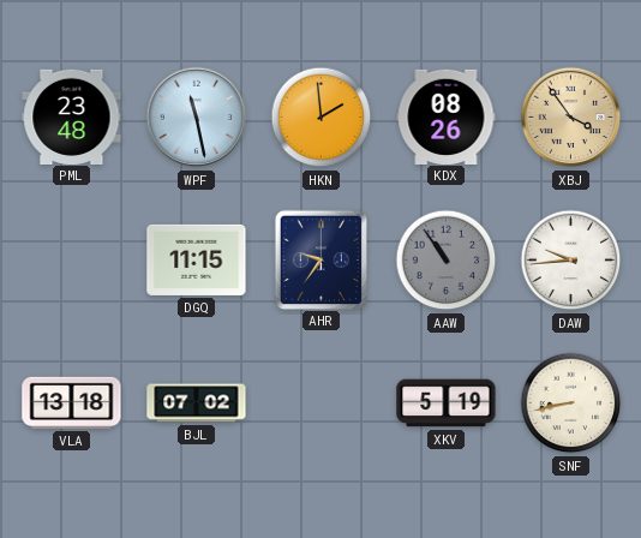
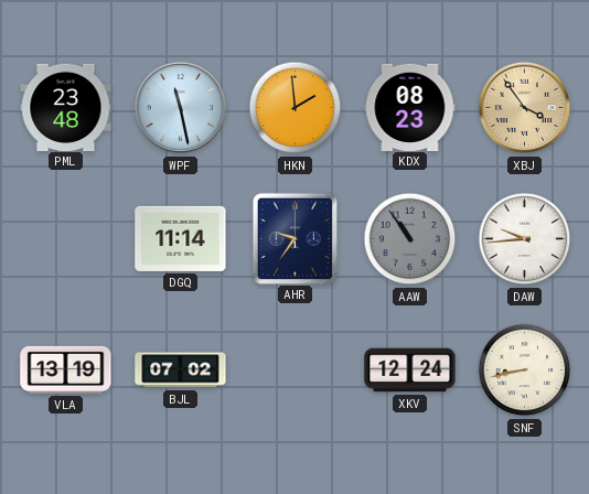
KDX: 08:26 -> 08:23 (410, 107)
DGQ: 11:15 -> 11:14 (181, 238)
VLA: 13:18 -> 13:19 (66, 369)
XKV: 5:19 -> 12:24 (410, 370)
